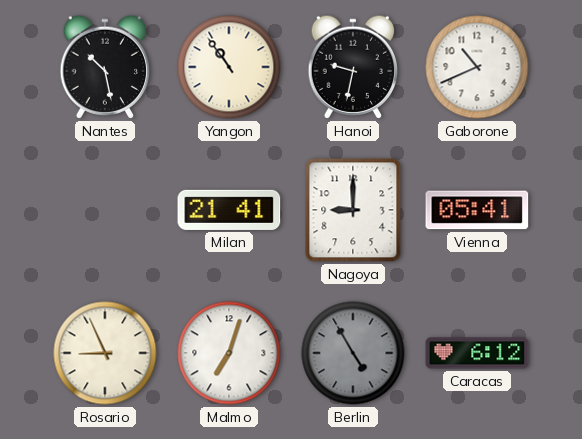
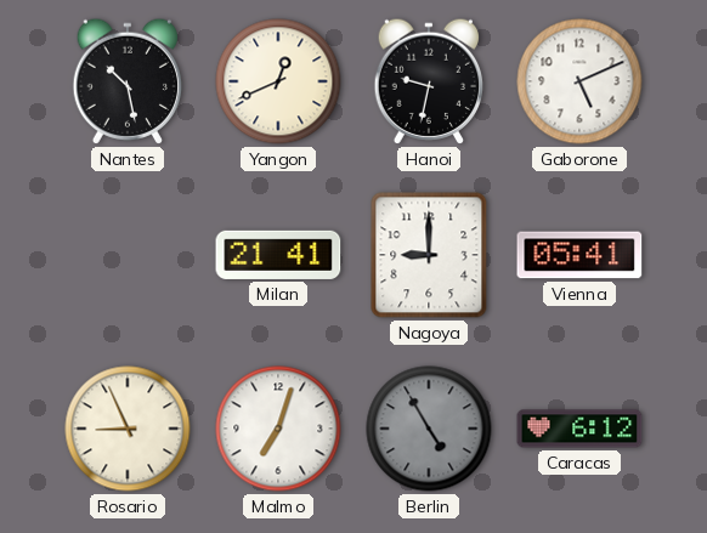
Yangon: 10:54 -> 12:41 (278, 81)
Gaborone: 10:41 -> 5:11 (579, 81)
